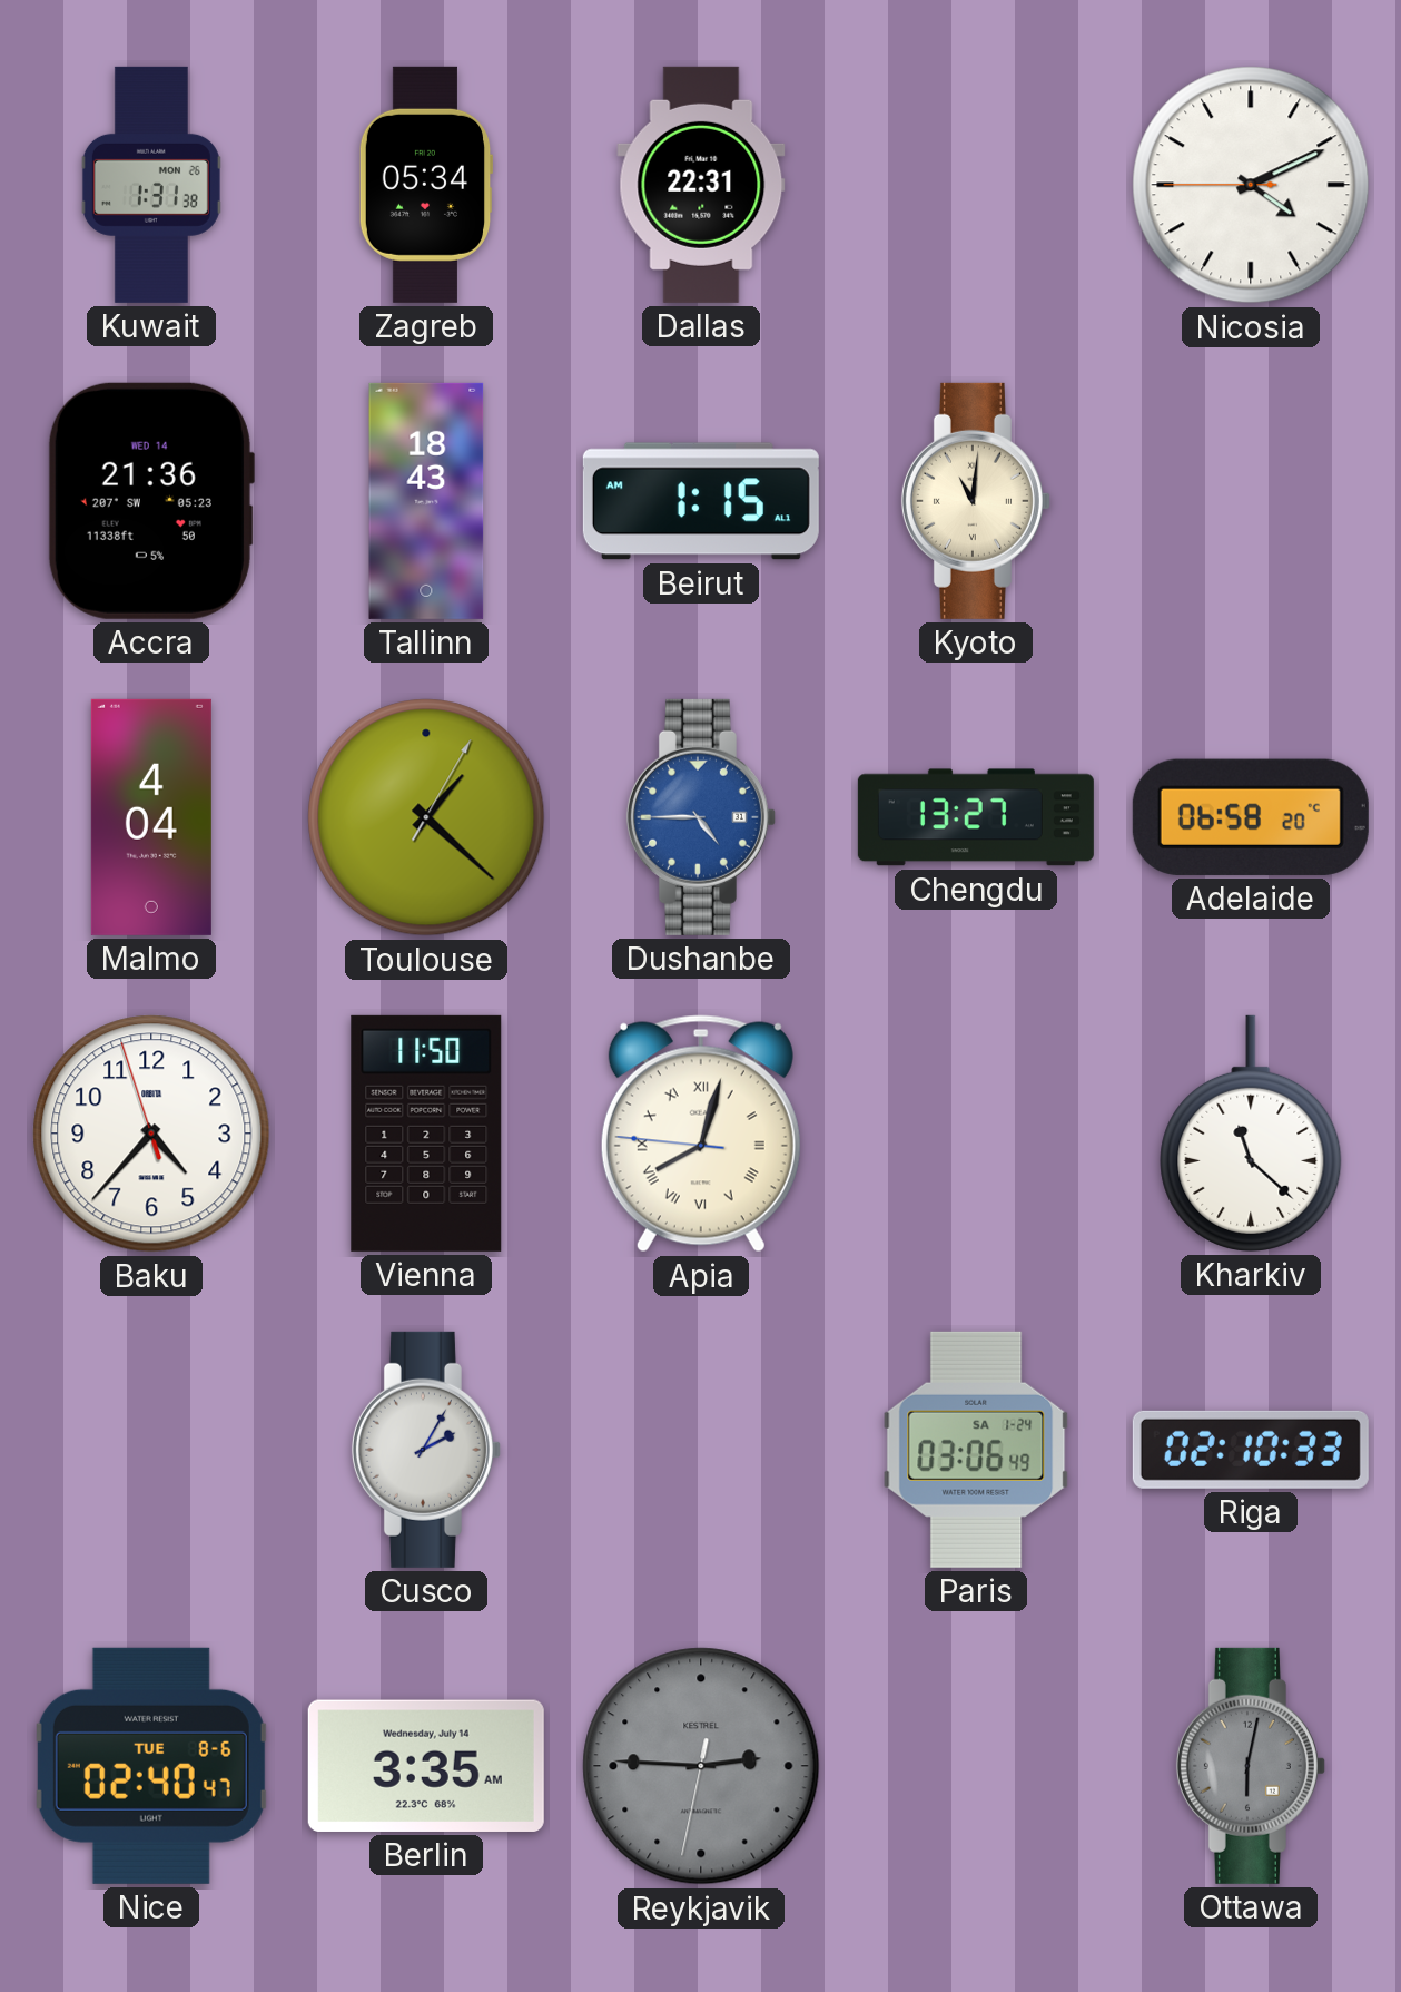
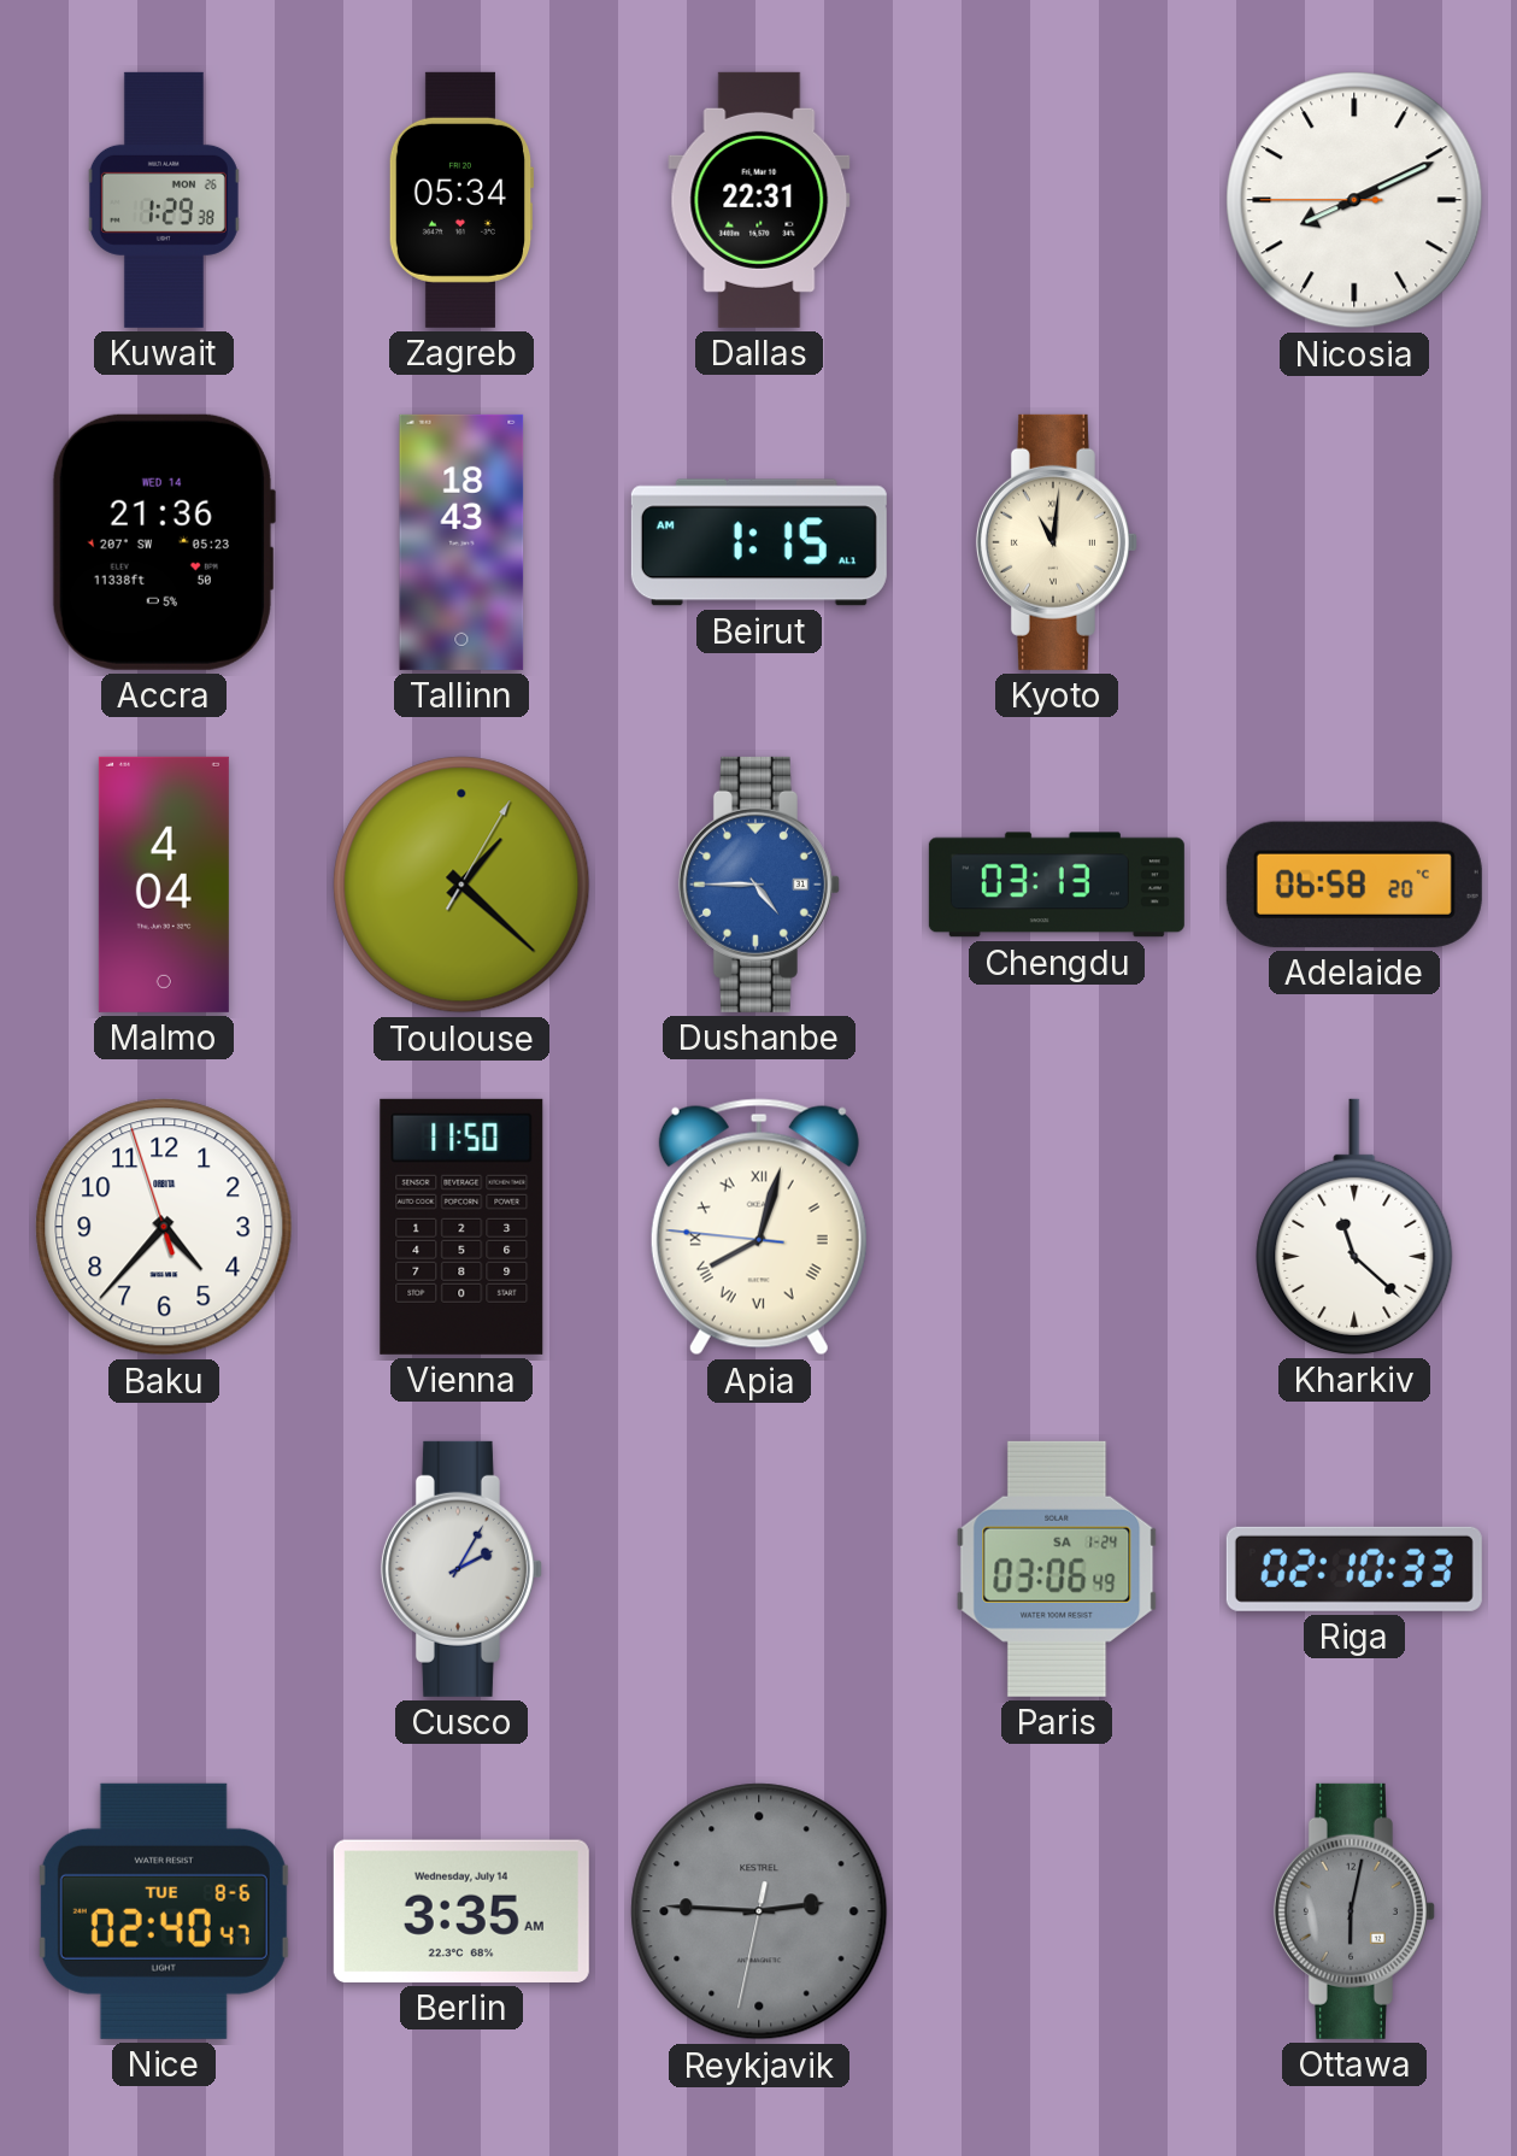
Kuwait: 1:31 -> 1:29 (164, 200)
Nicosia: 4:10 -> 8:10 (1354, 200)
Chengdu: 13:27 -> 03:13 (1057, 885)
